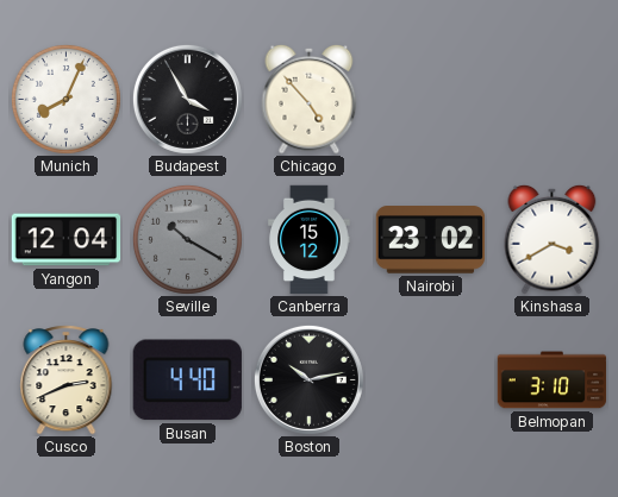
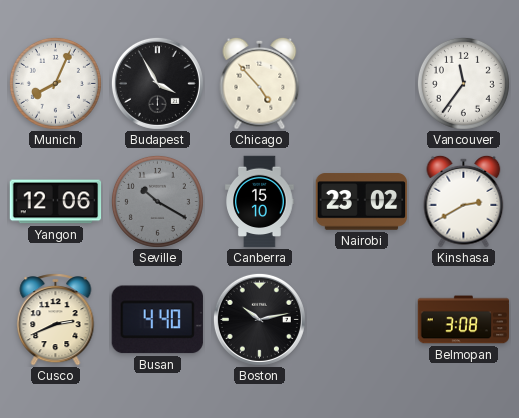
Vancouver: none -> 11:36 (463, 83)
Yangon: 12:04 -> 12:06 (56, 202)
Canberra: 15:12 -> 15:10 (260, 202)
Kinshasa: 3:40 -> 2:40 (464, 201)
Belmopan: 3:10 -> 3:08 (464, 320)
